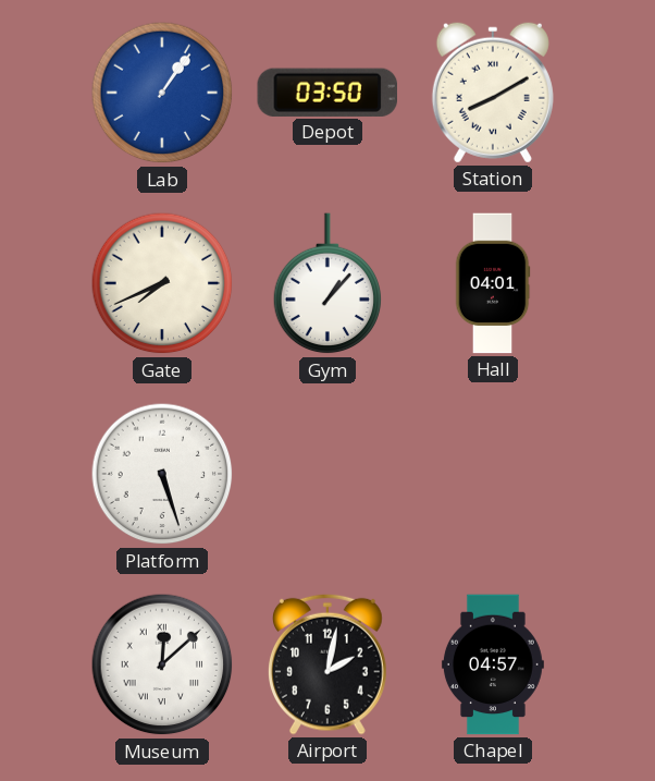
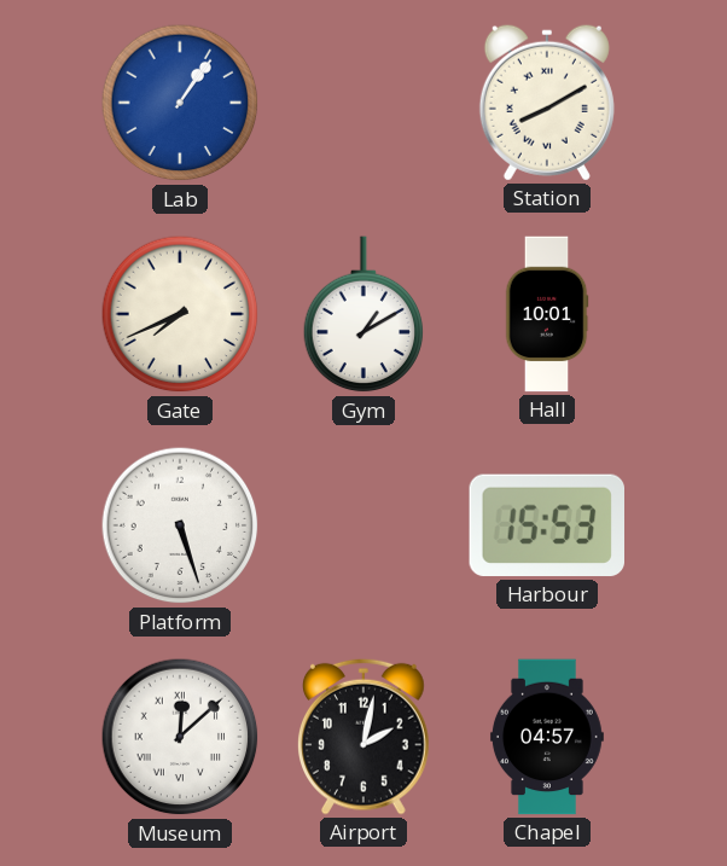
Depot: 03:50 -> none (326, 93)
Gym: 1:07 -> 1:10 (363, 315)
Hall: 04:01 -> 10:01 (547, 314)
Harbour: none -> 15:53 (547, 525)
